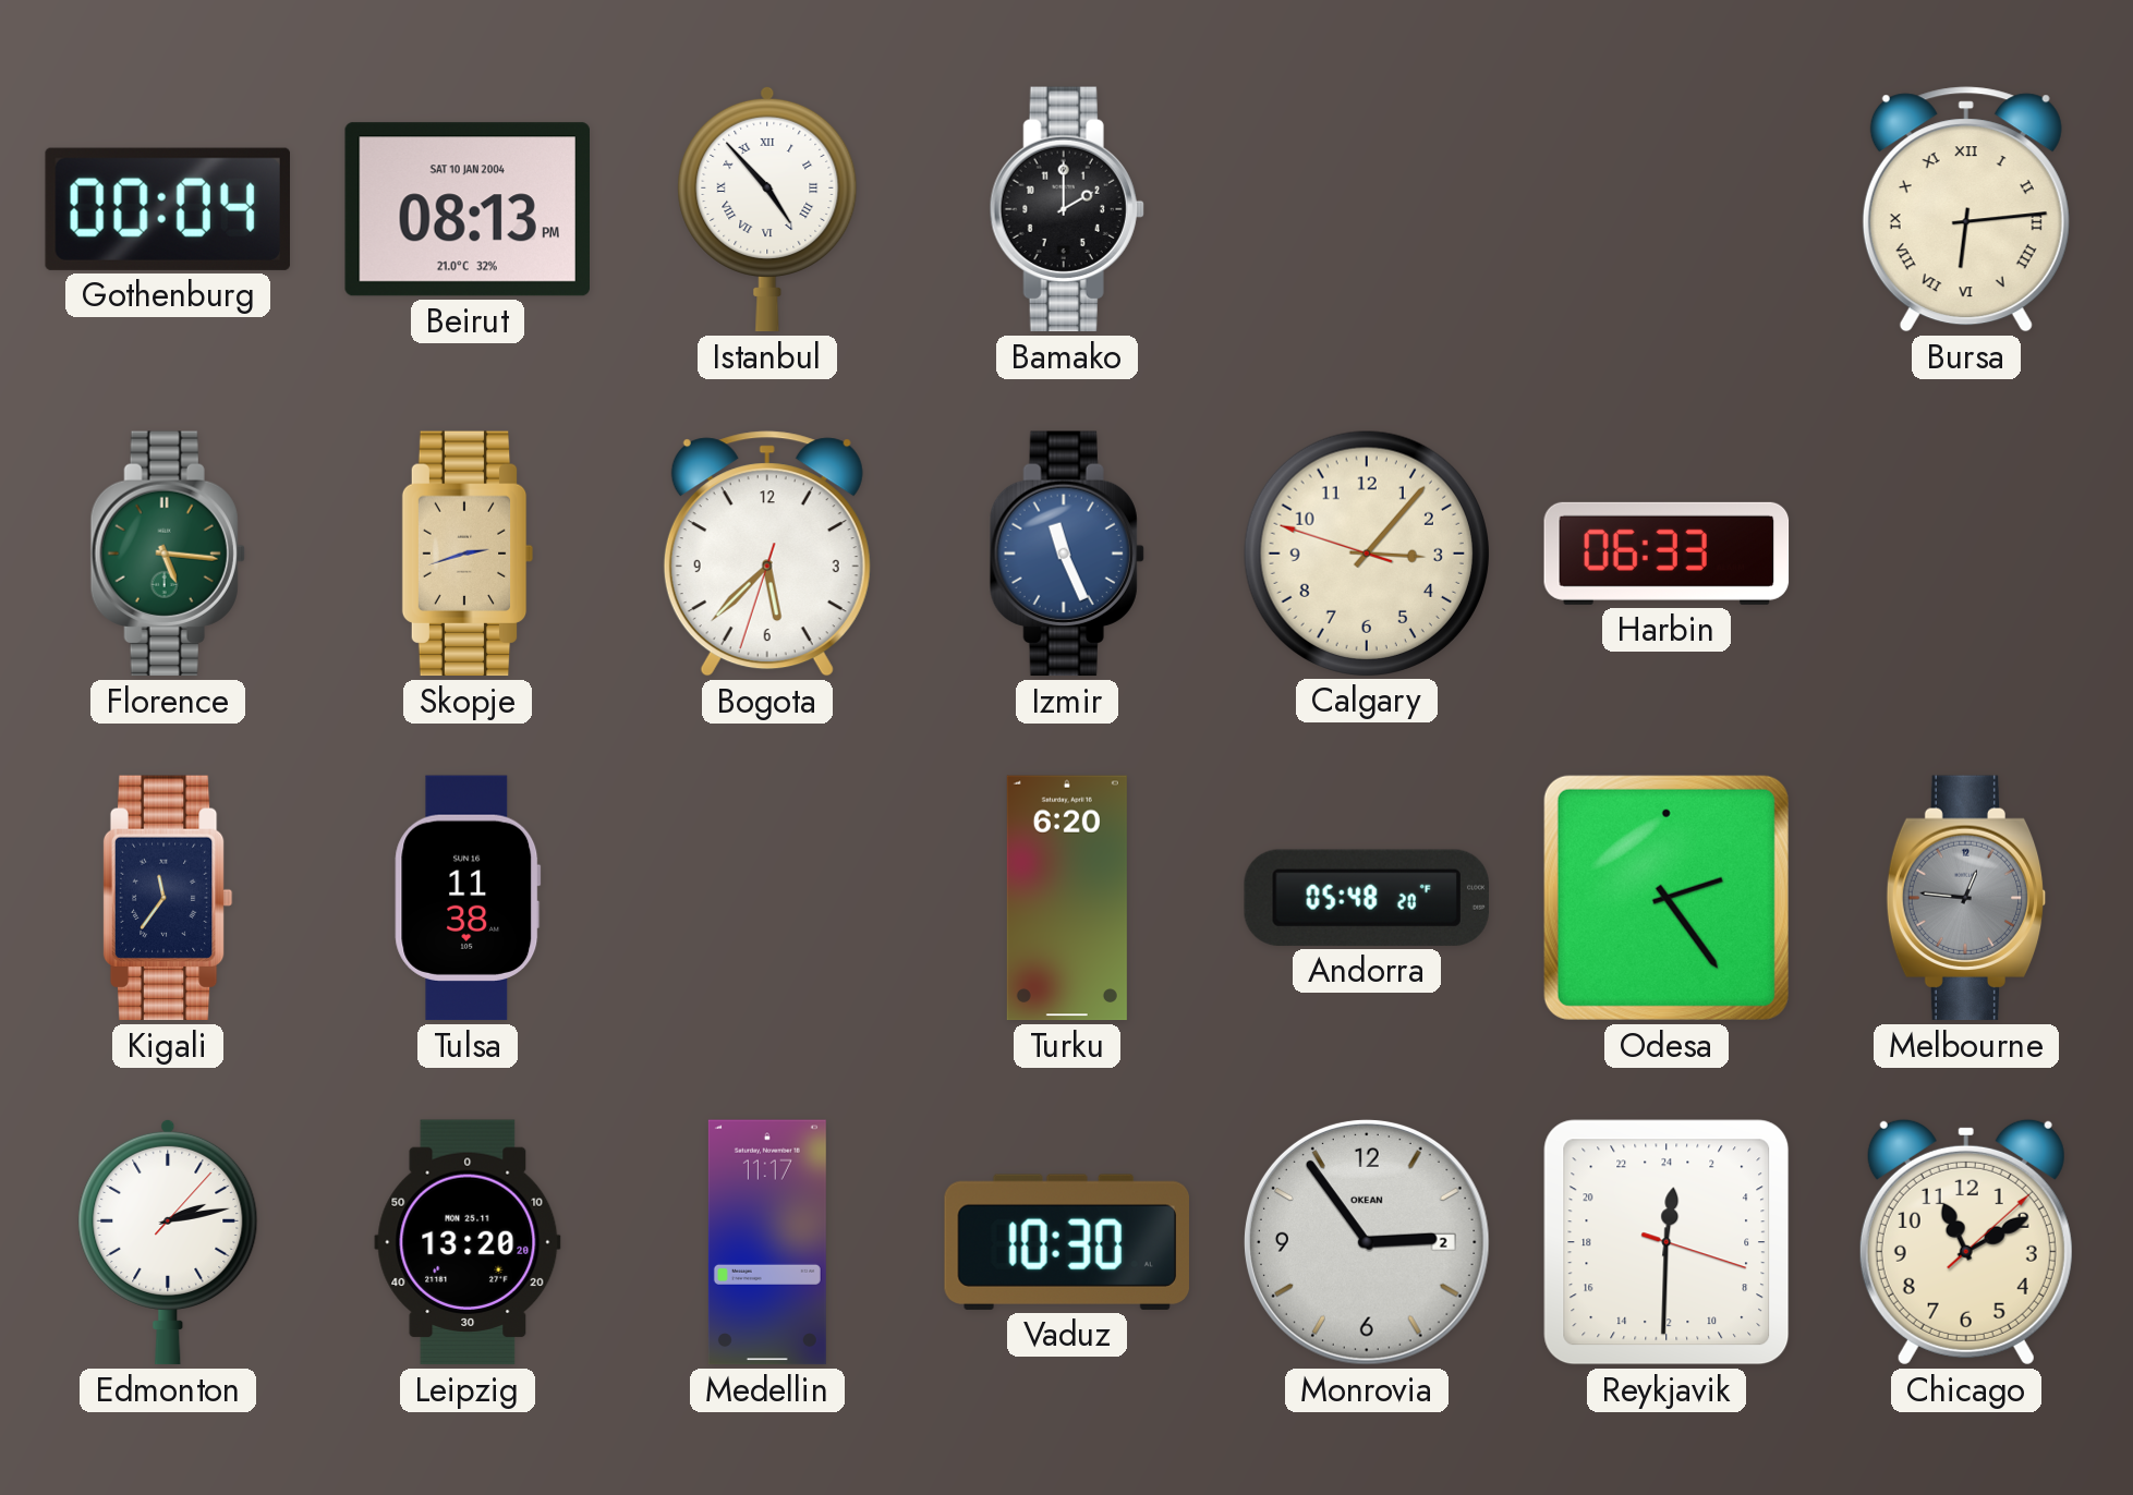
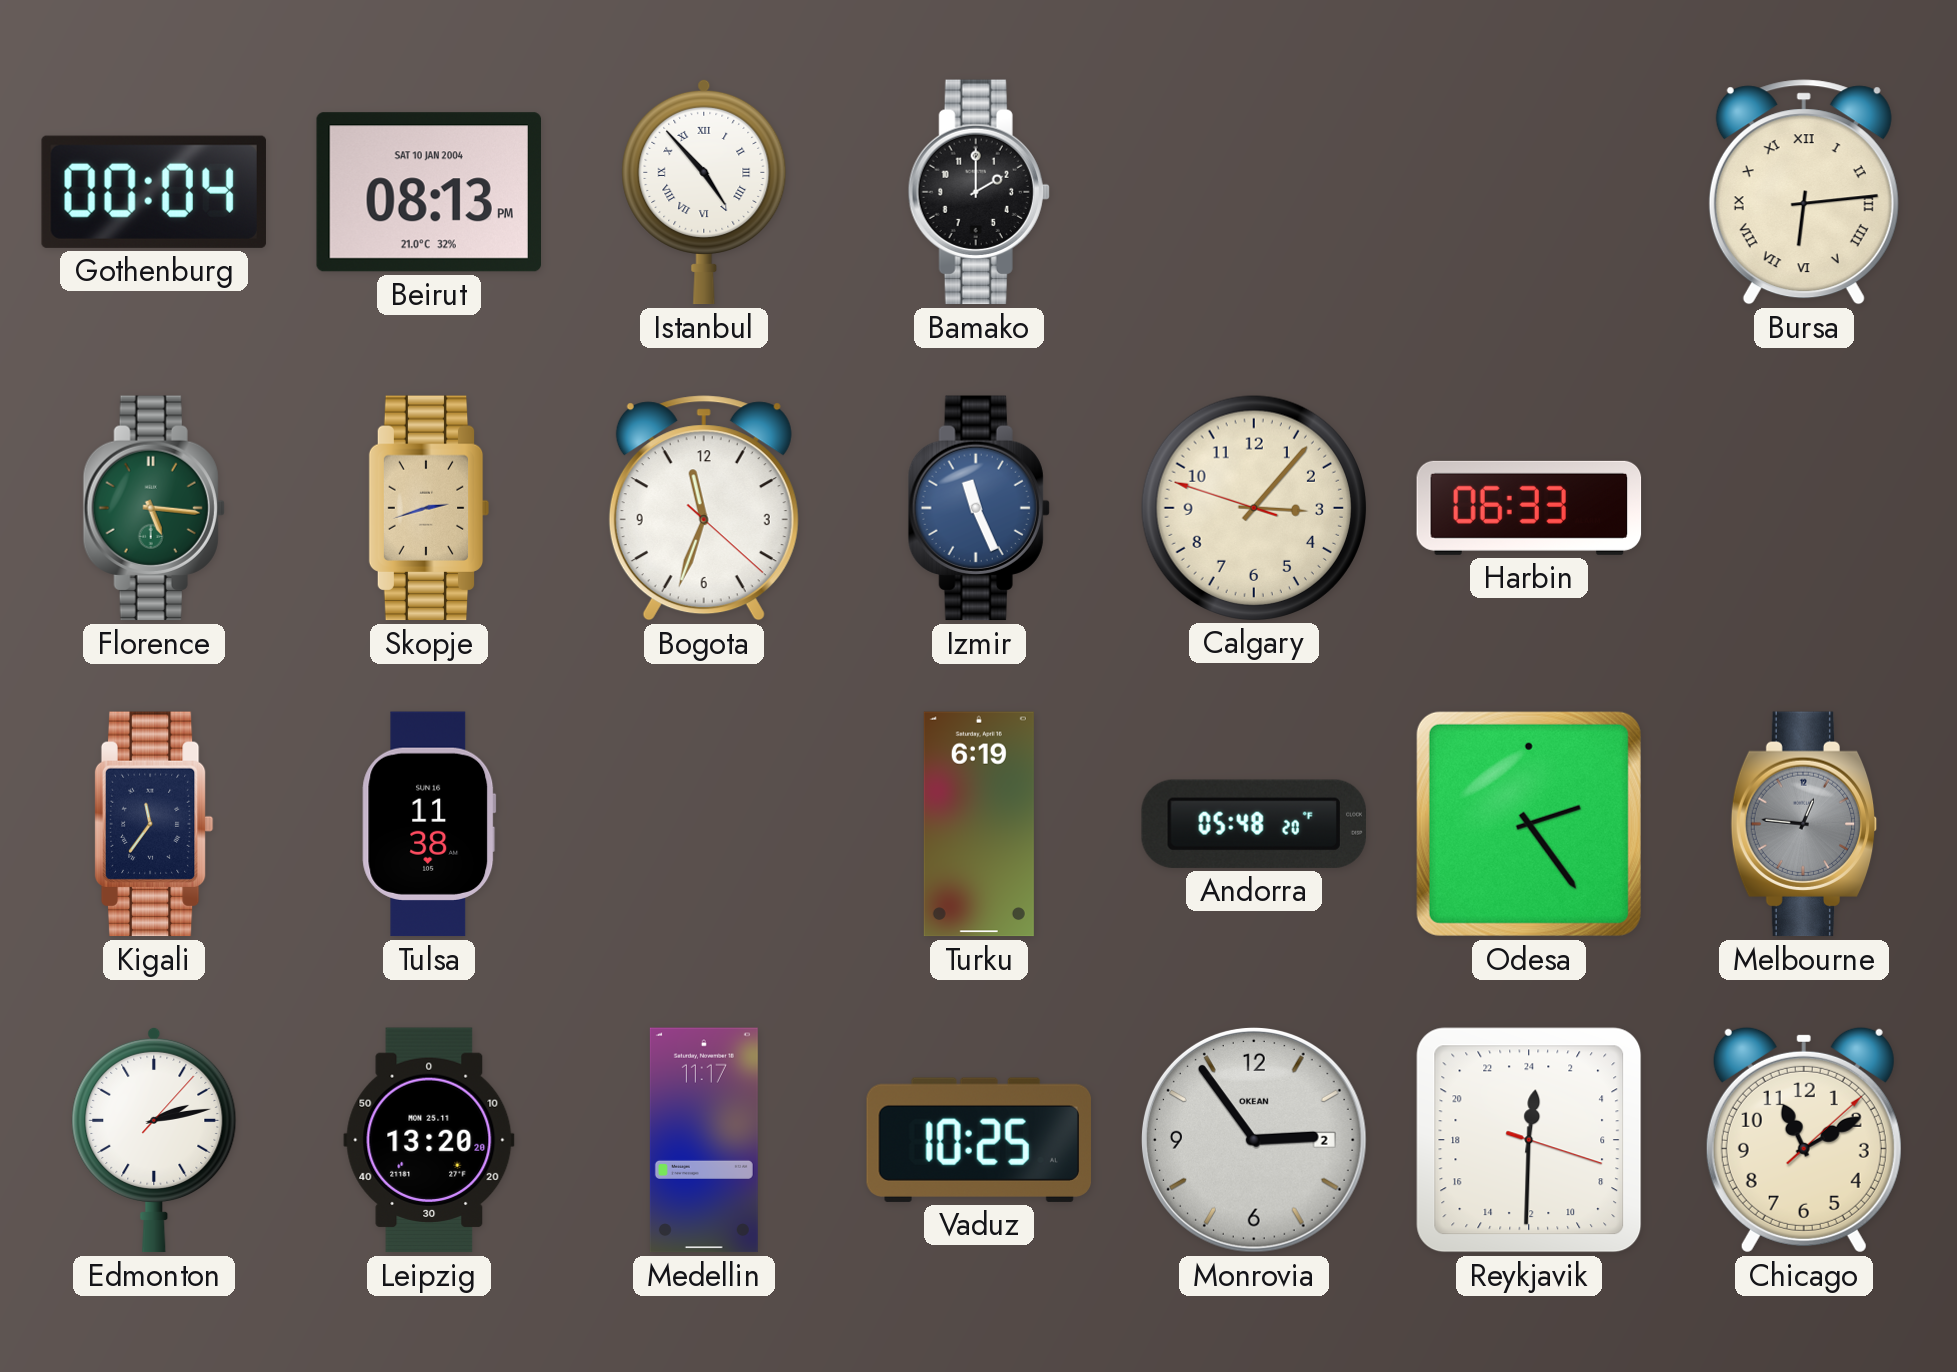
Bogota: 5:37 -> 11:33 (704, 508)
Turku: 6:20 -> 6:19 (979, 824)
Vaduz: 10:30 -> 10:25 (979, 1140)
